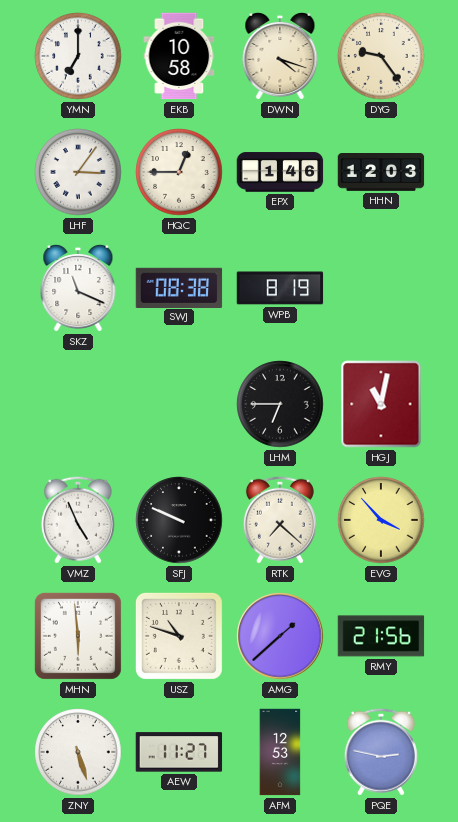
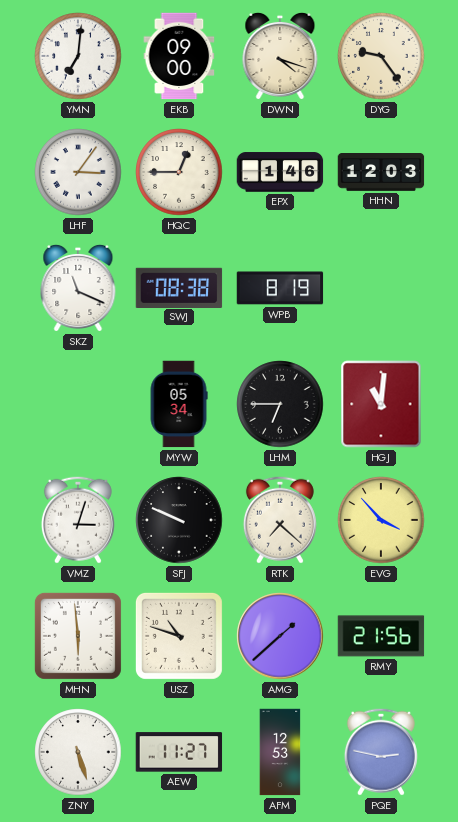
YMN: 7:00 -> 7:01 (78, 56)
EKB: 10:58 -> 09:00 (179, 56)
MYW: none -> 05:34 (179, 404)
HGJ: 11:02 -> 11:01 (381, 404)
VMZ: 4:56 -> 3:03 (78, 520)
